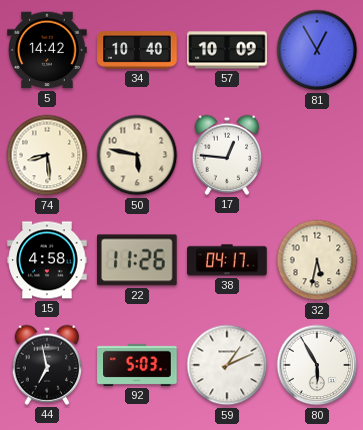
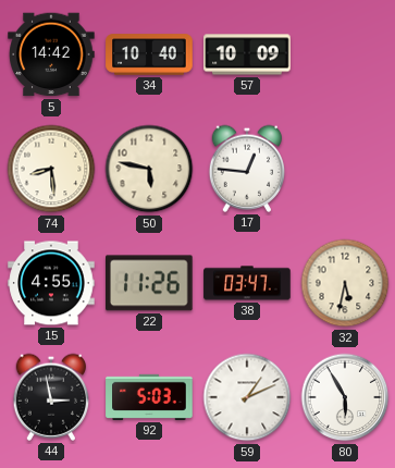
81: 12:55 -> none (317, 50)
15: 4:58 -> 4:55 (51, 283)
38: 04:17 -> 03:47 (247, 283)
44: 6:58 -> 2:58 (51, 397)
